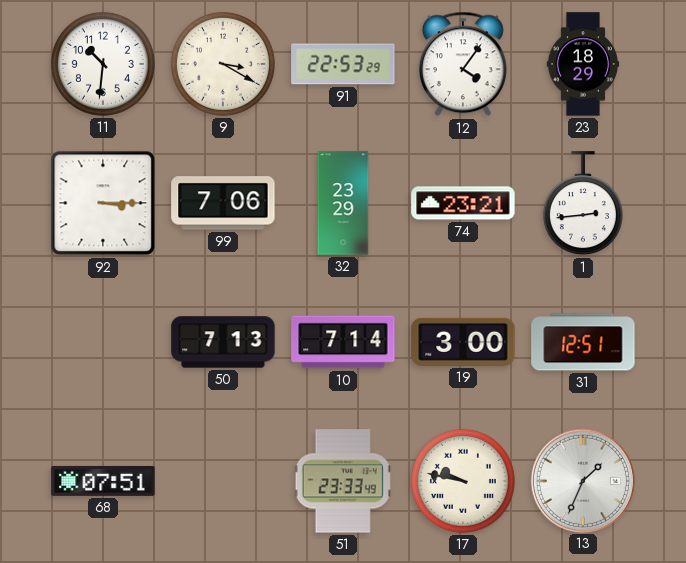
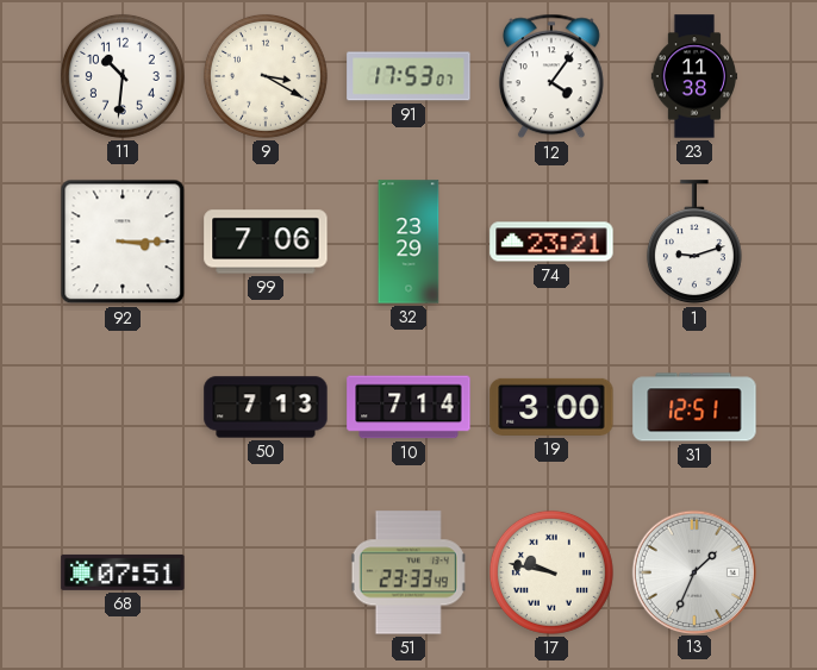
91: 22:53 -> 17:53 (408, 76)
23: 18:29 -> 11:38 (694, 76)
1: 2:44 -> 9:12 (694, 243)
